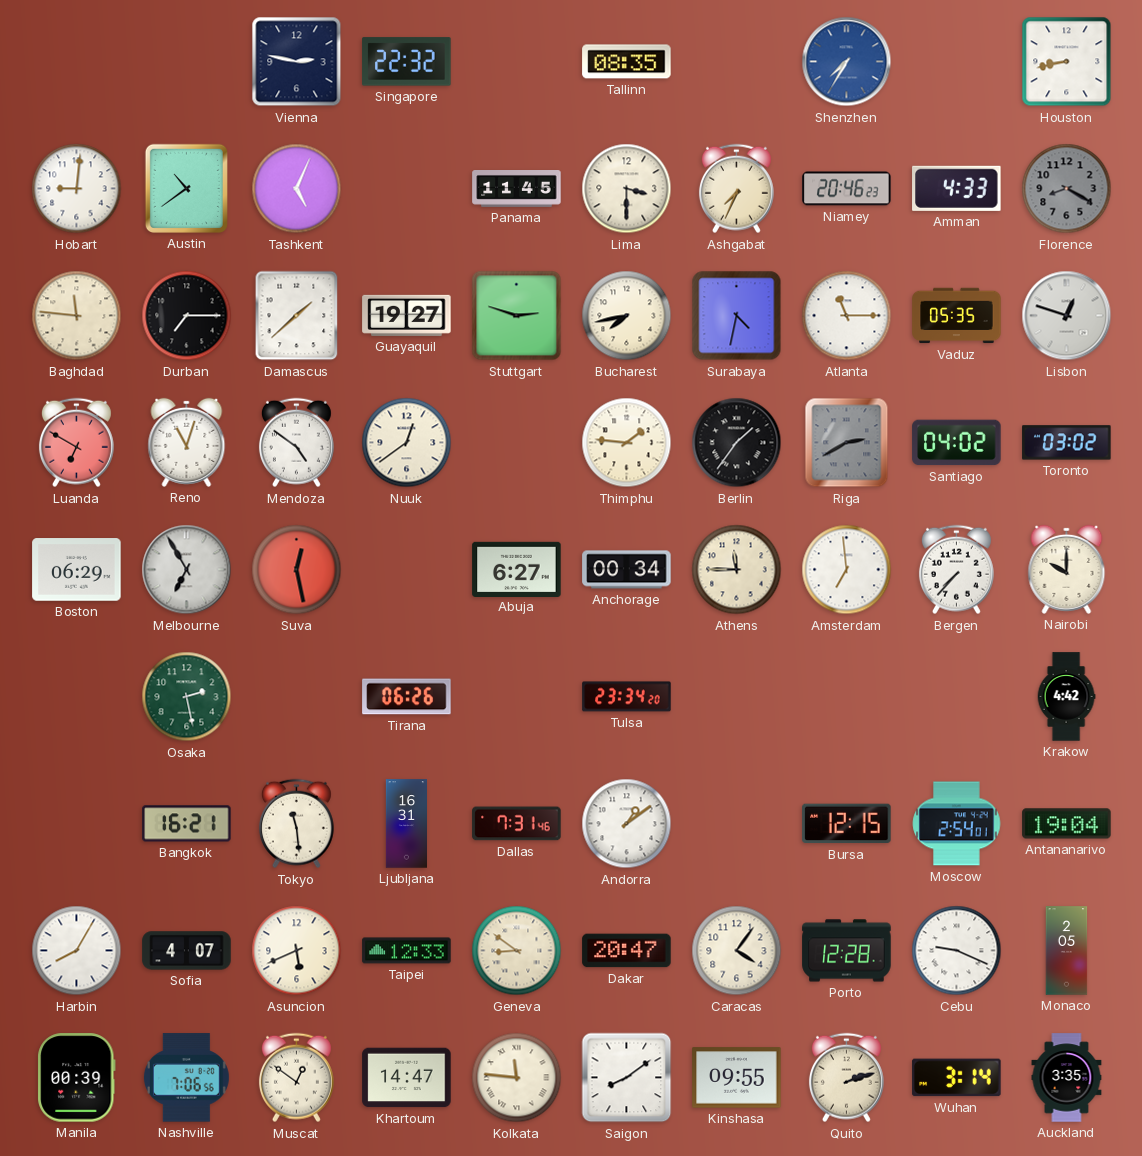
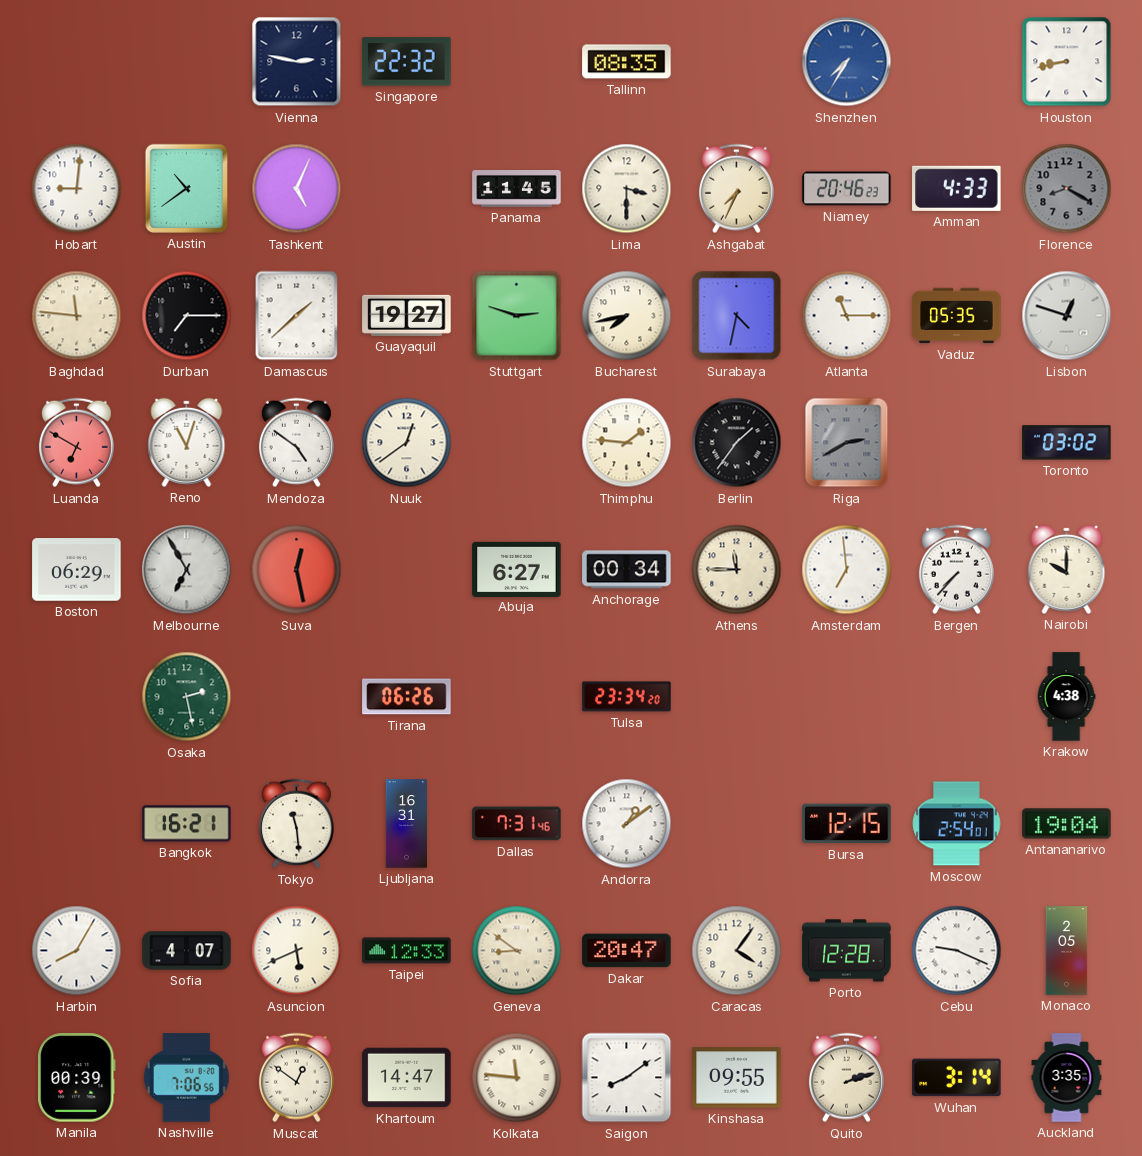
Santiago: 04:02 -> none (957, 443)
Krakow: 4:42 -> 4:38 (1066, 697)
